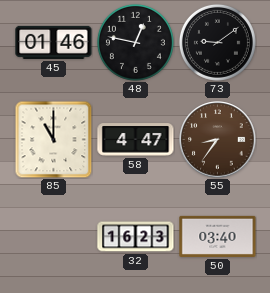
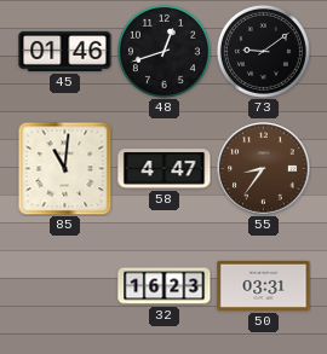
48: 12:47 -> 12:42 (163, 51)
85: 11:00 -> 11:01 (64, 168)
50: 03:40 -> 03:31 (264, 285)
